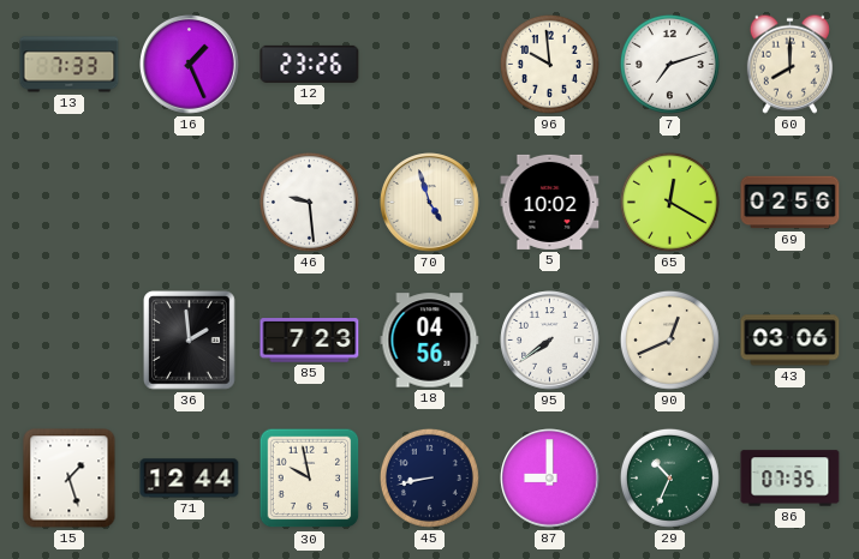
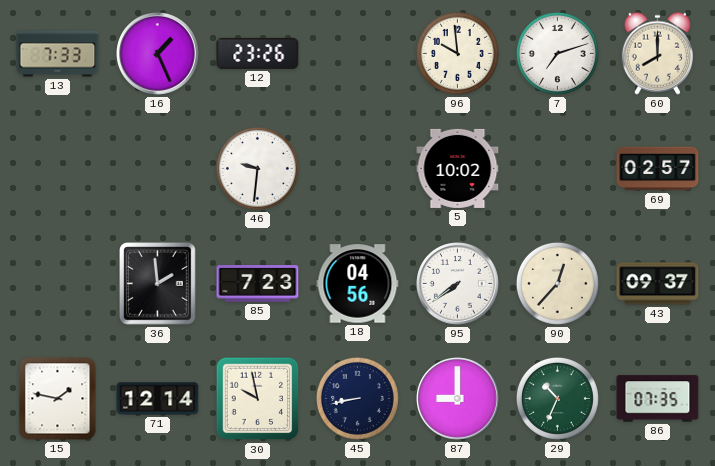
46: 9:29 -> 9:31 (257, 168)
70: 4:57 -> none (430, 203)
65: 12:20 -> none (669, 202)
69: 02:56 -> 02:57 (658, 169)
90: 12:41 -> 12:37 (557, 283)
43: 03:06 -> 09:37 (658, 284)
15: 1:27 -> 1:47 (58, 399)
71: 12:44 -> 12:14 (158, 399)
